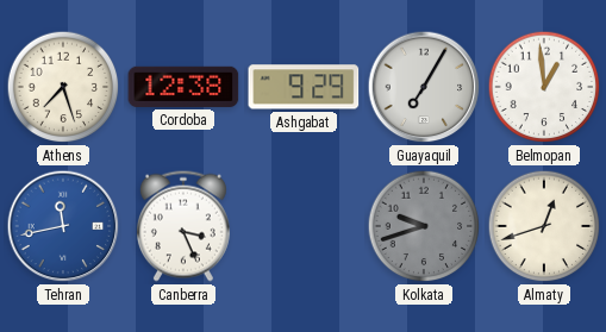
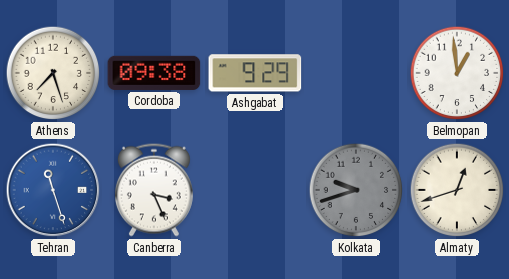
Cordoba: 12:38 -> 09:38 (154, 73)
Guayaquil: 7:05 -> none (424, 87)
Tehran: 11:43 -> 11:27 (53, 190)
